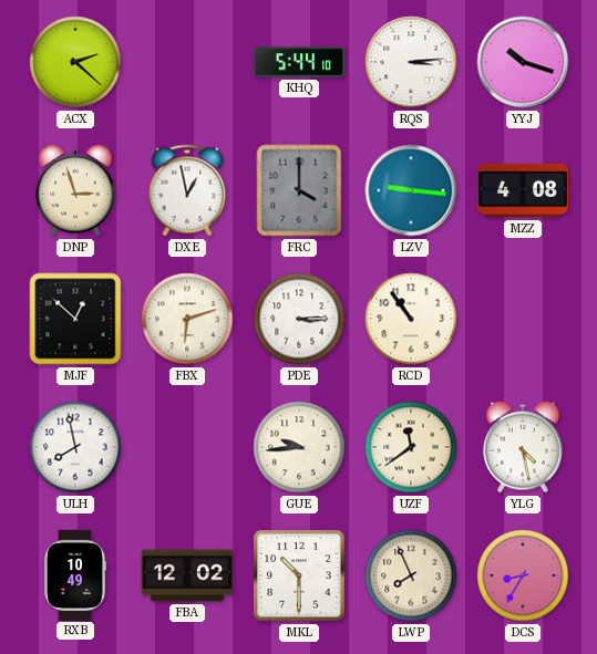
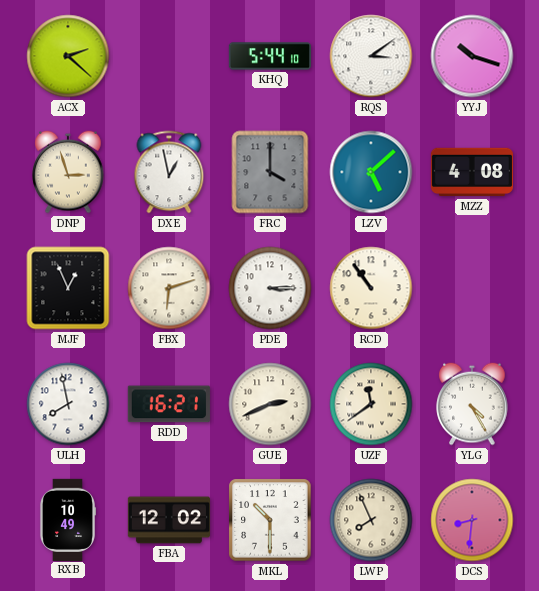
RQS: 3:14 -> 3:09 (371, 56)
LZV: 9:16 -> 5:08 (371, 172)
MJF: 12:52 -> 12:56 (68, 288)
RDD: none -> 16:21 (169, 404)
GUE: 9:44 -> 2:41 (270, 404)
YLG: 4:28 -> 4:25 (472, 404)
DCS: 8:35 -> 8:31 (472, 520)
